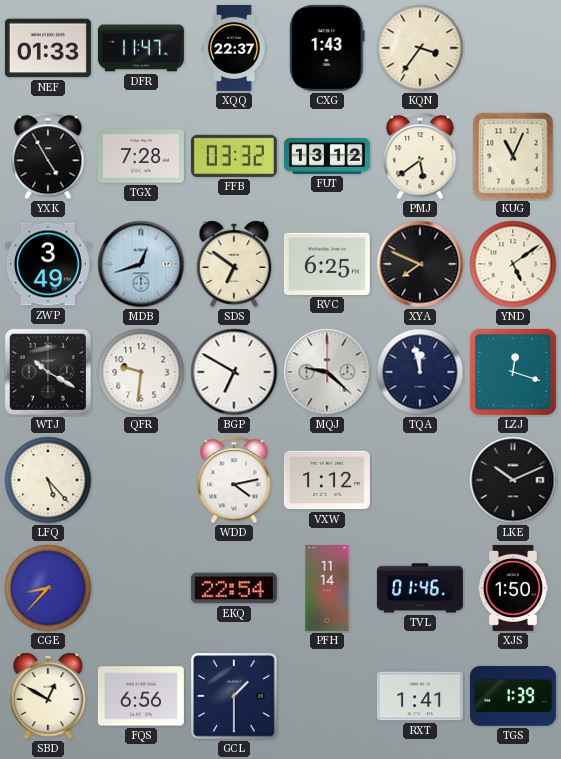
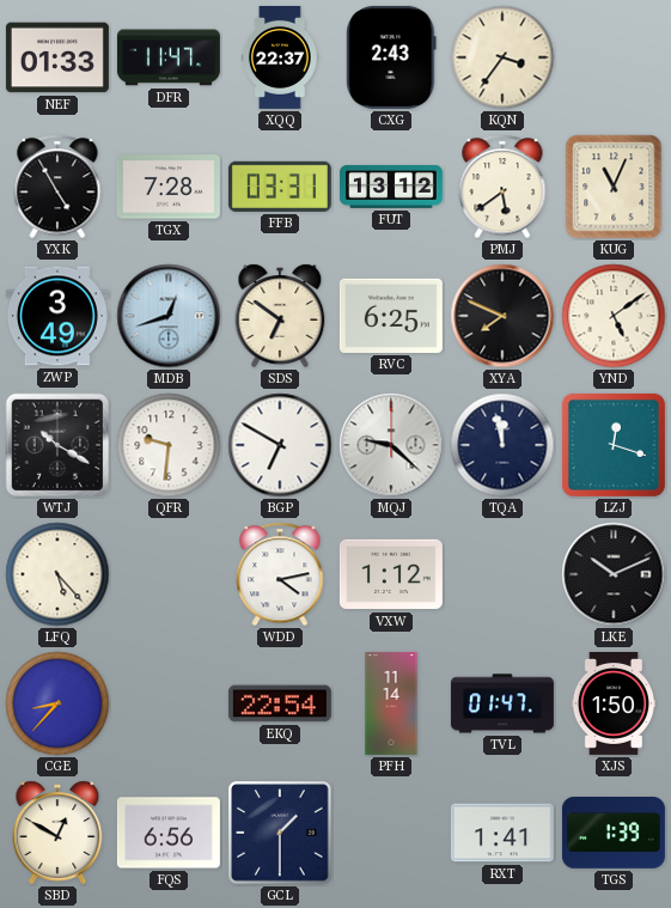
CXG: 1:43 -> 2:43 (391, 57)
FFB: 03:32 -> 03:31 (280, 187)
TVL: 01:46 -> 01:47 (502, 703)
